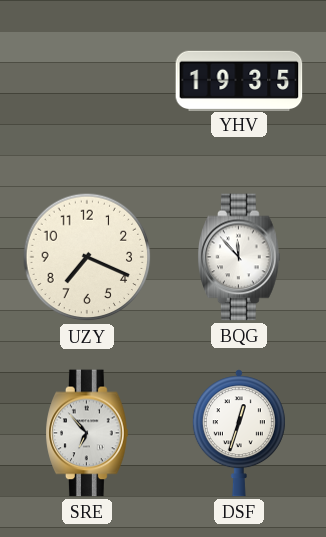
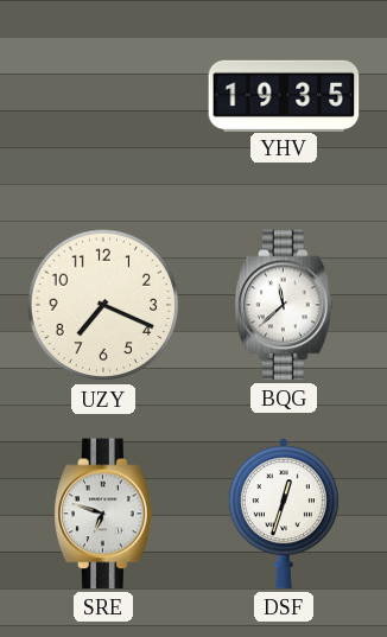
BQG: 11:53 -> 11:38 (284, 305)
SRE: 6:53 -> 6:48 (103, 514)
